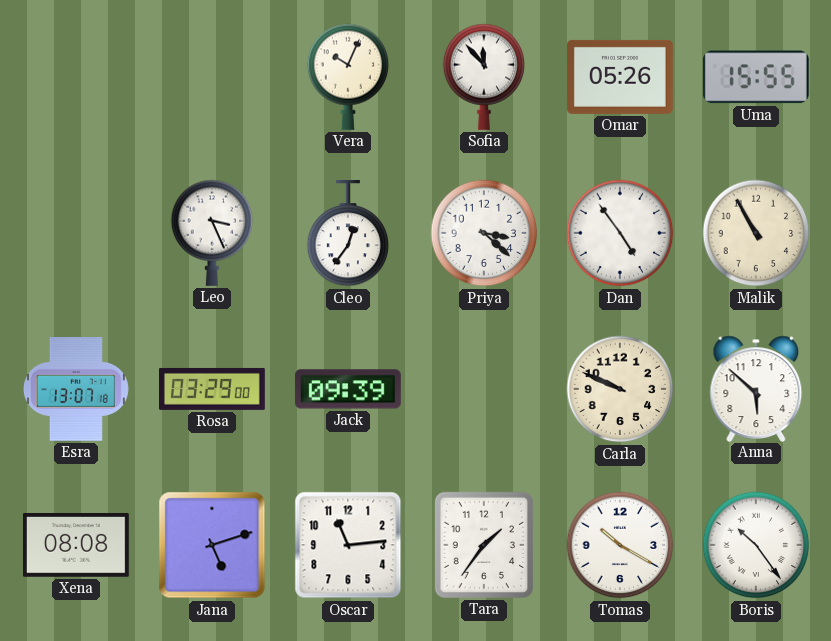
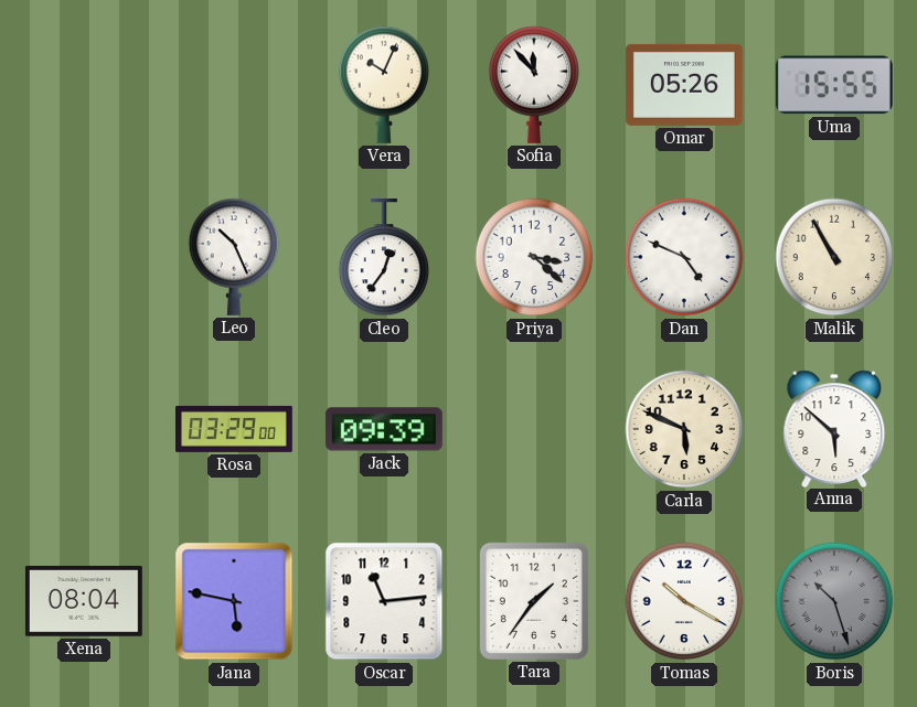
Leo: 3:26 -> 10:26 (234, 257)
Dan: 4:54 -> 4:49 (684, 257)
Esra: 13:07 -> none (76, 390)
Carla: 9:49 -> 5:49 (684, 429)
Xena: 08:08 -> 08:04 (84, 601)
Jana: 5:12 -> 5:47 (234, 601)
Boris: 10:24 -> 10:27 (834, 601)
Boris dial: white -> grey (834, 601)
